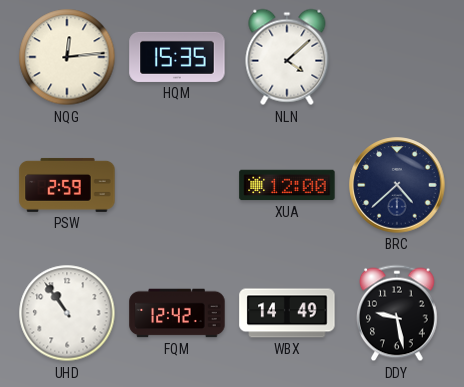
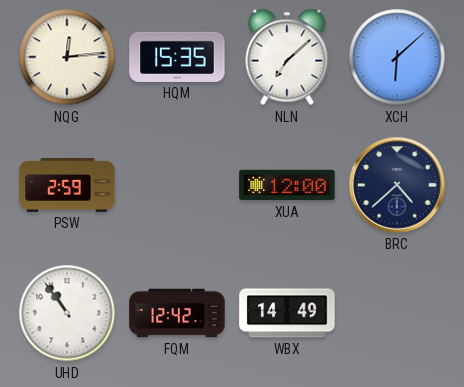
NLN: 4:08 -> 7:08 (287, 57)
XCH: none -> 6:08 (397, 57)
DDY: 9:28 -> none (398, 313)
